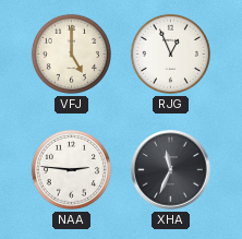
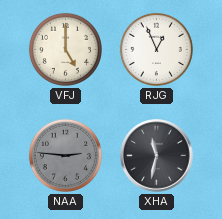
NAA dial: white -> grey (65, 155)
XHA: 11:34 -> 11:32 (157, 156)
